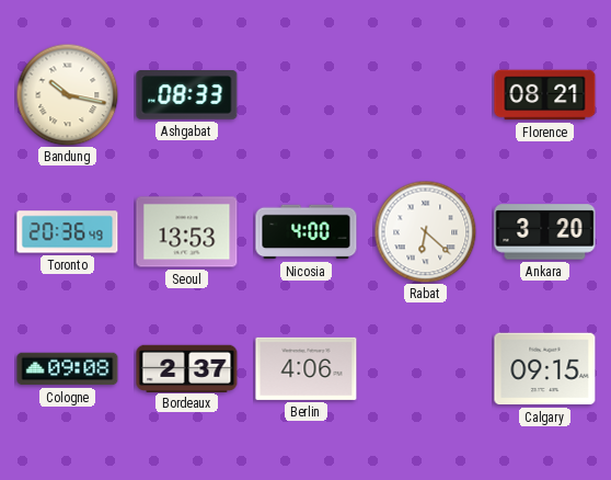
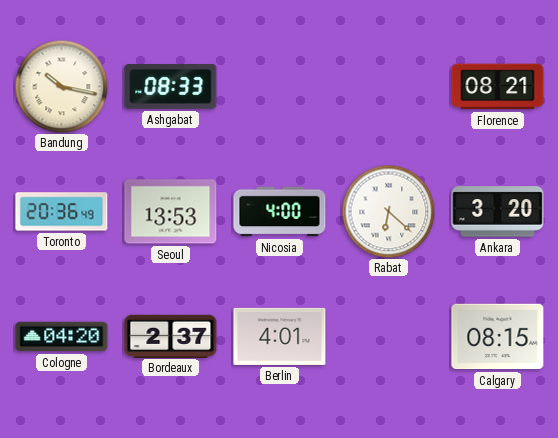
Cologne: 09:08 -> 04:20 (62, 337)
Berlin: 4:06 -> 4:01 (280, 336)
Calgary: 09:15 -> 08:15 (498, 337)
